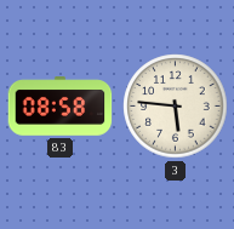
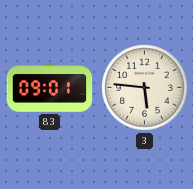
83: 08:58 -> 09:01 (50, 88)
